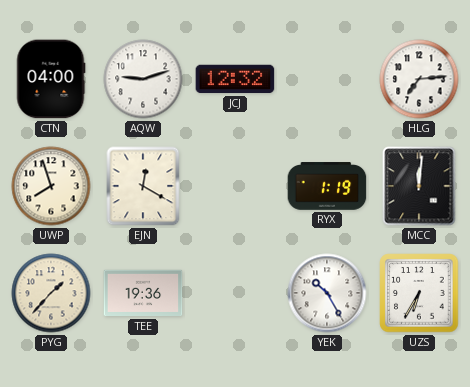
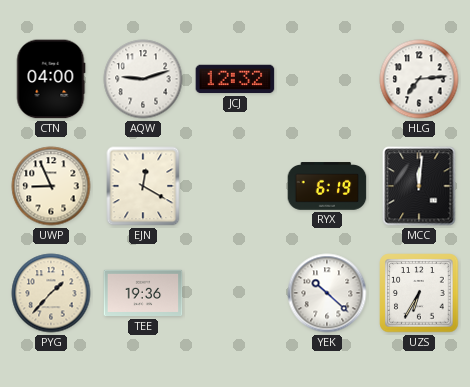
UWP: 7:57 -> 8:56 (51, 186)
RYX: 1:19 -> 6:19 (327, 186)
YEK: 10:25 -> 10:22 (327, 293)
